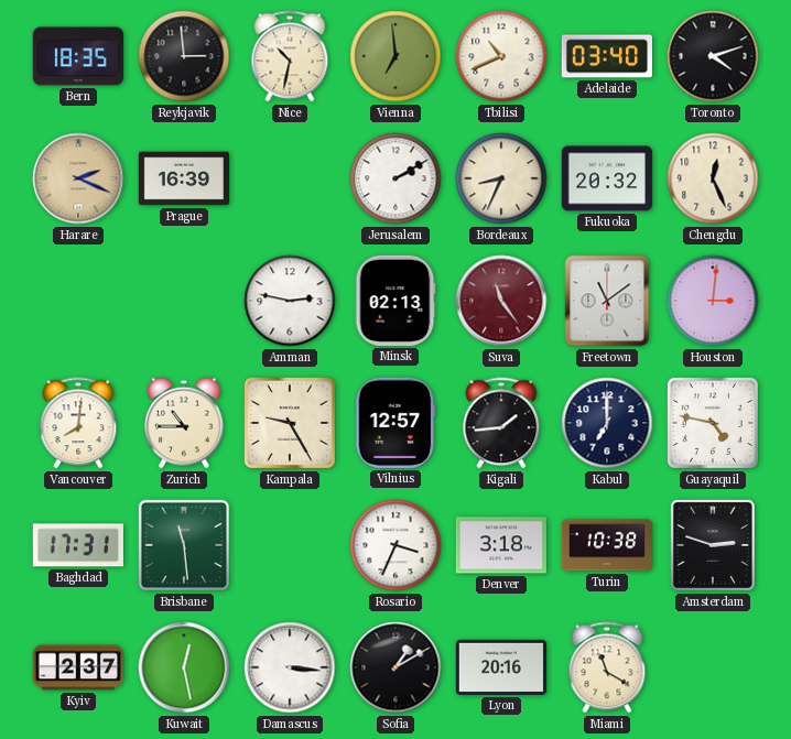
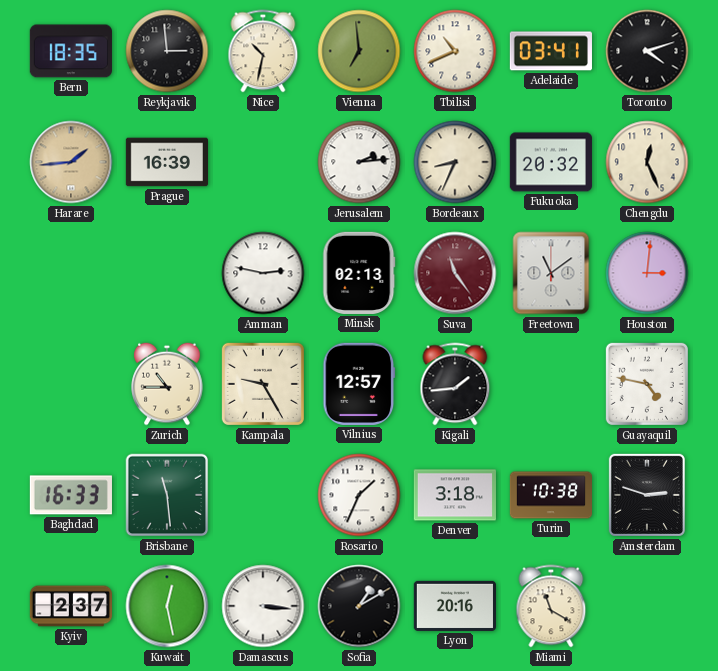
Adelaide: 03:40 -> 03:41 (551, 51)
Harare: 2:19 -> 1:44 (71, 162)
Jerusalem: 2:10 -> 2:14 (359, 162)
Vancouver: 8:01 -> none (78, 423)
Kabul: 7:00 -> none (607, 423)
Baghdad: 17:31 -> 16:33 (71, 495)
Rosario: 3:34 -> 1:34 (359, 495)
